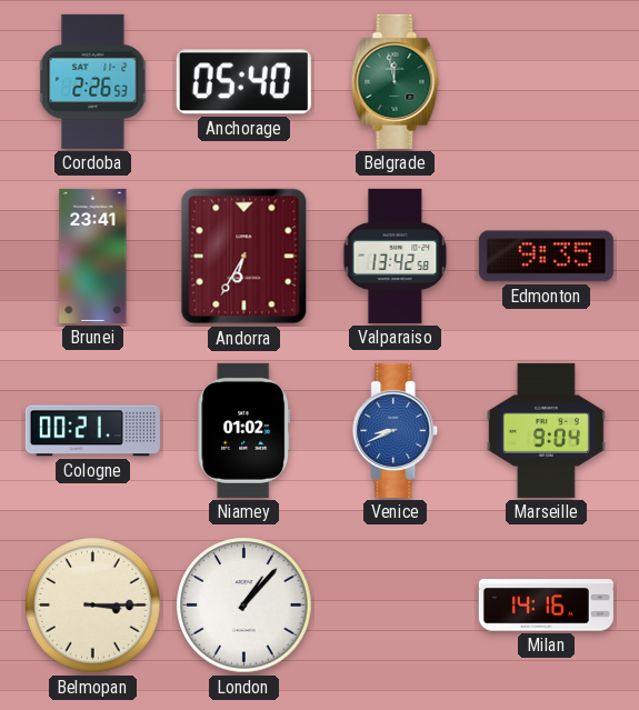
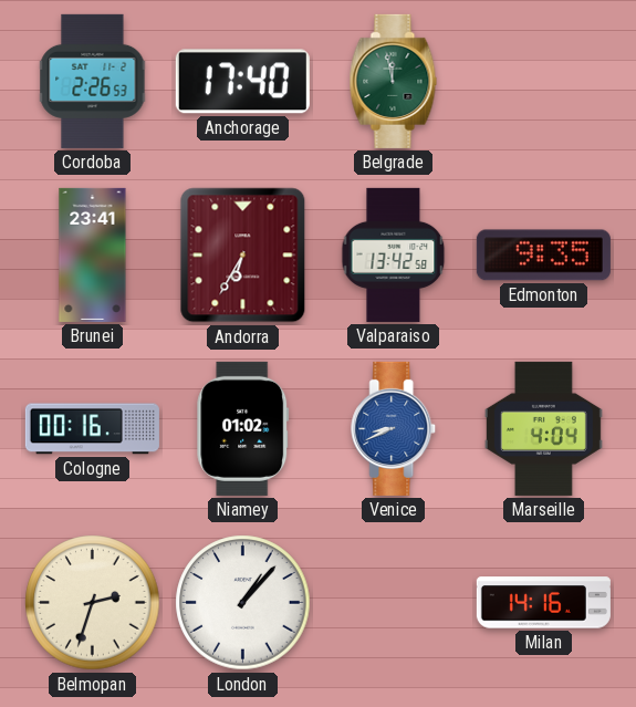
Anchorage: 05:40 -> 17:40 (242, 82)
Cologne: 00:21 -> 00:16 (92, 429)
Marseille: 9:04 -> 4:04 (543, 428)
Belmopan: 3:15 -> 2:33 (93, 603)
